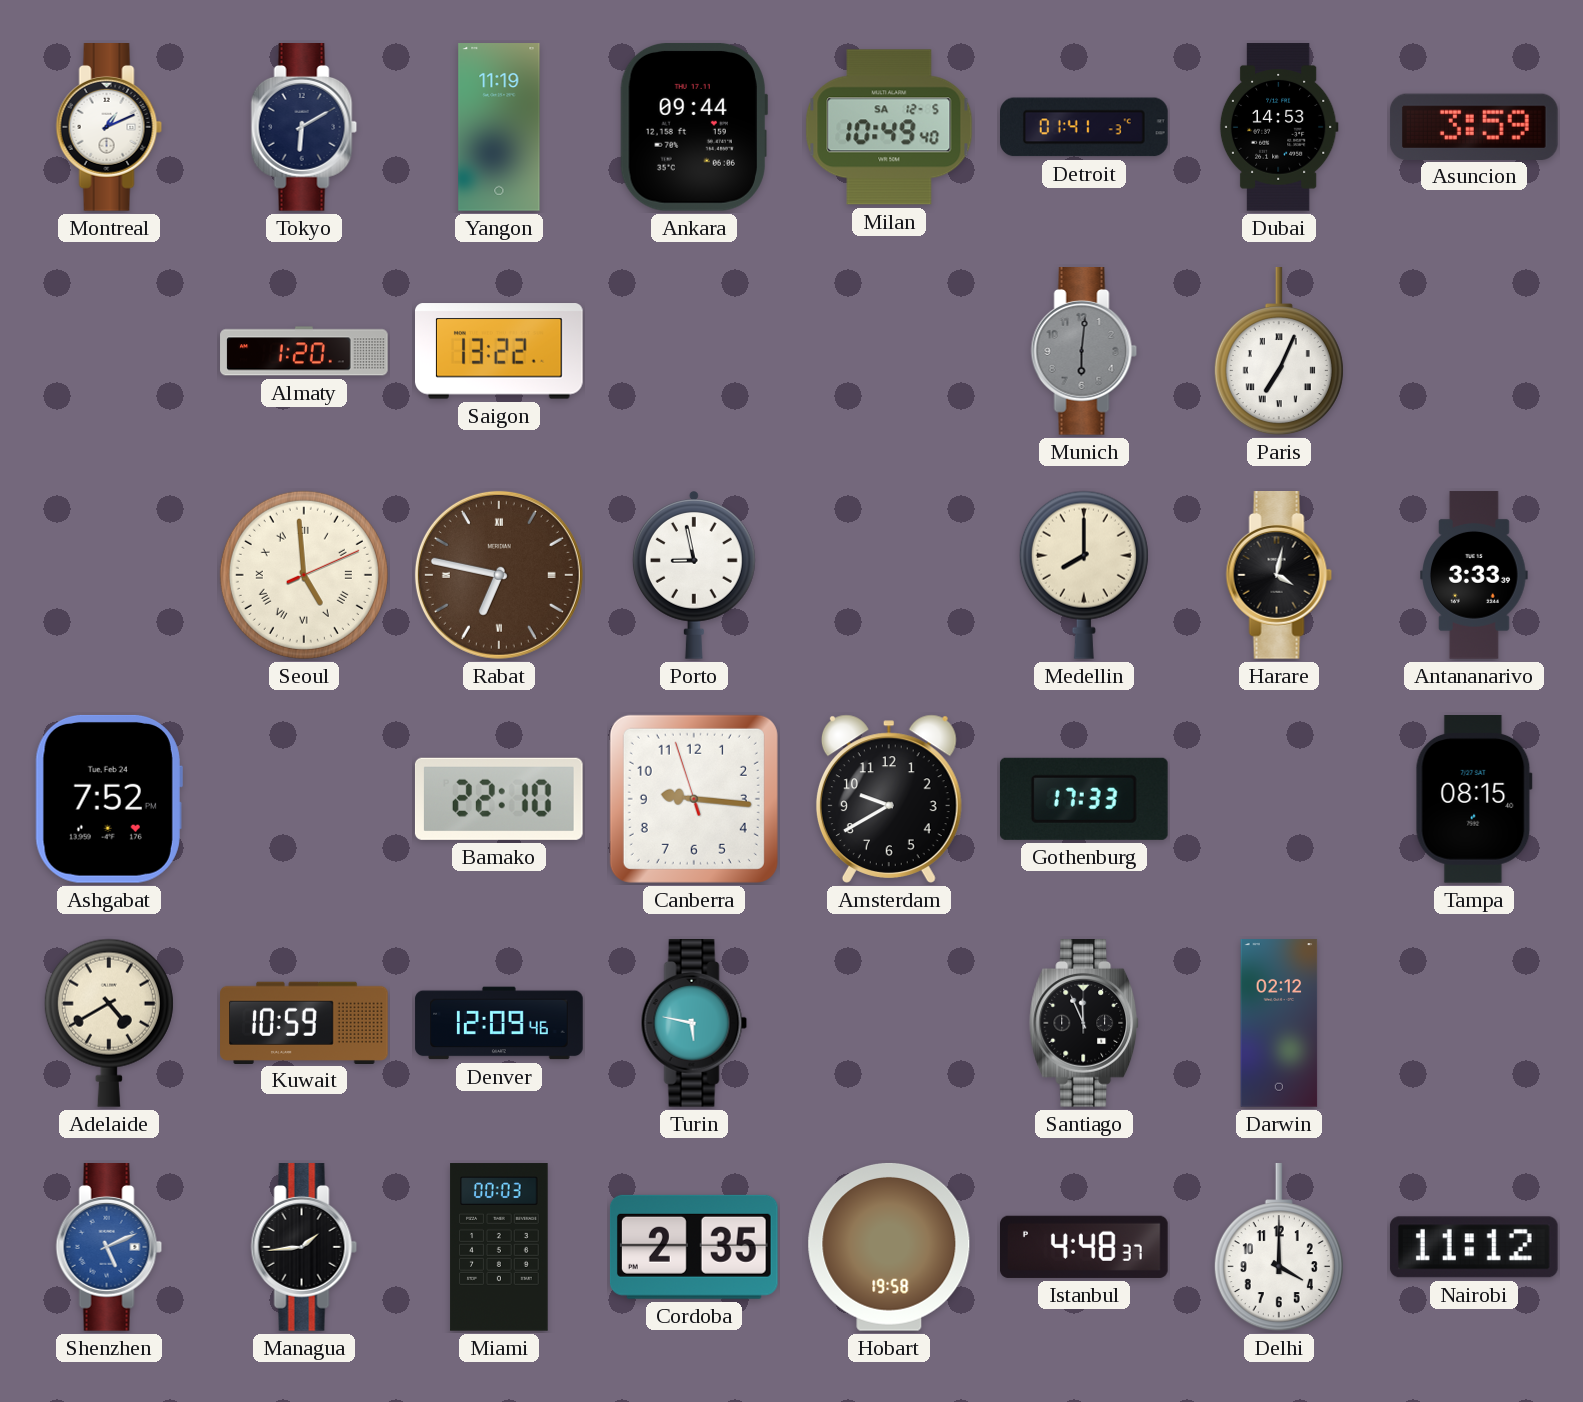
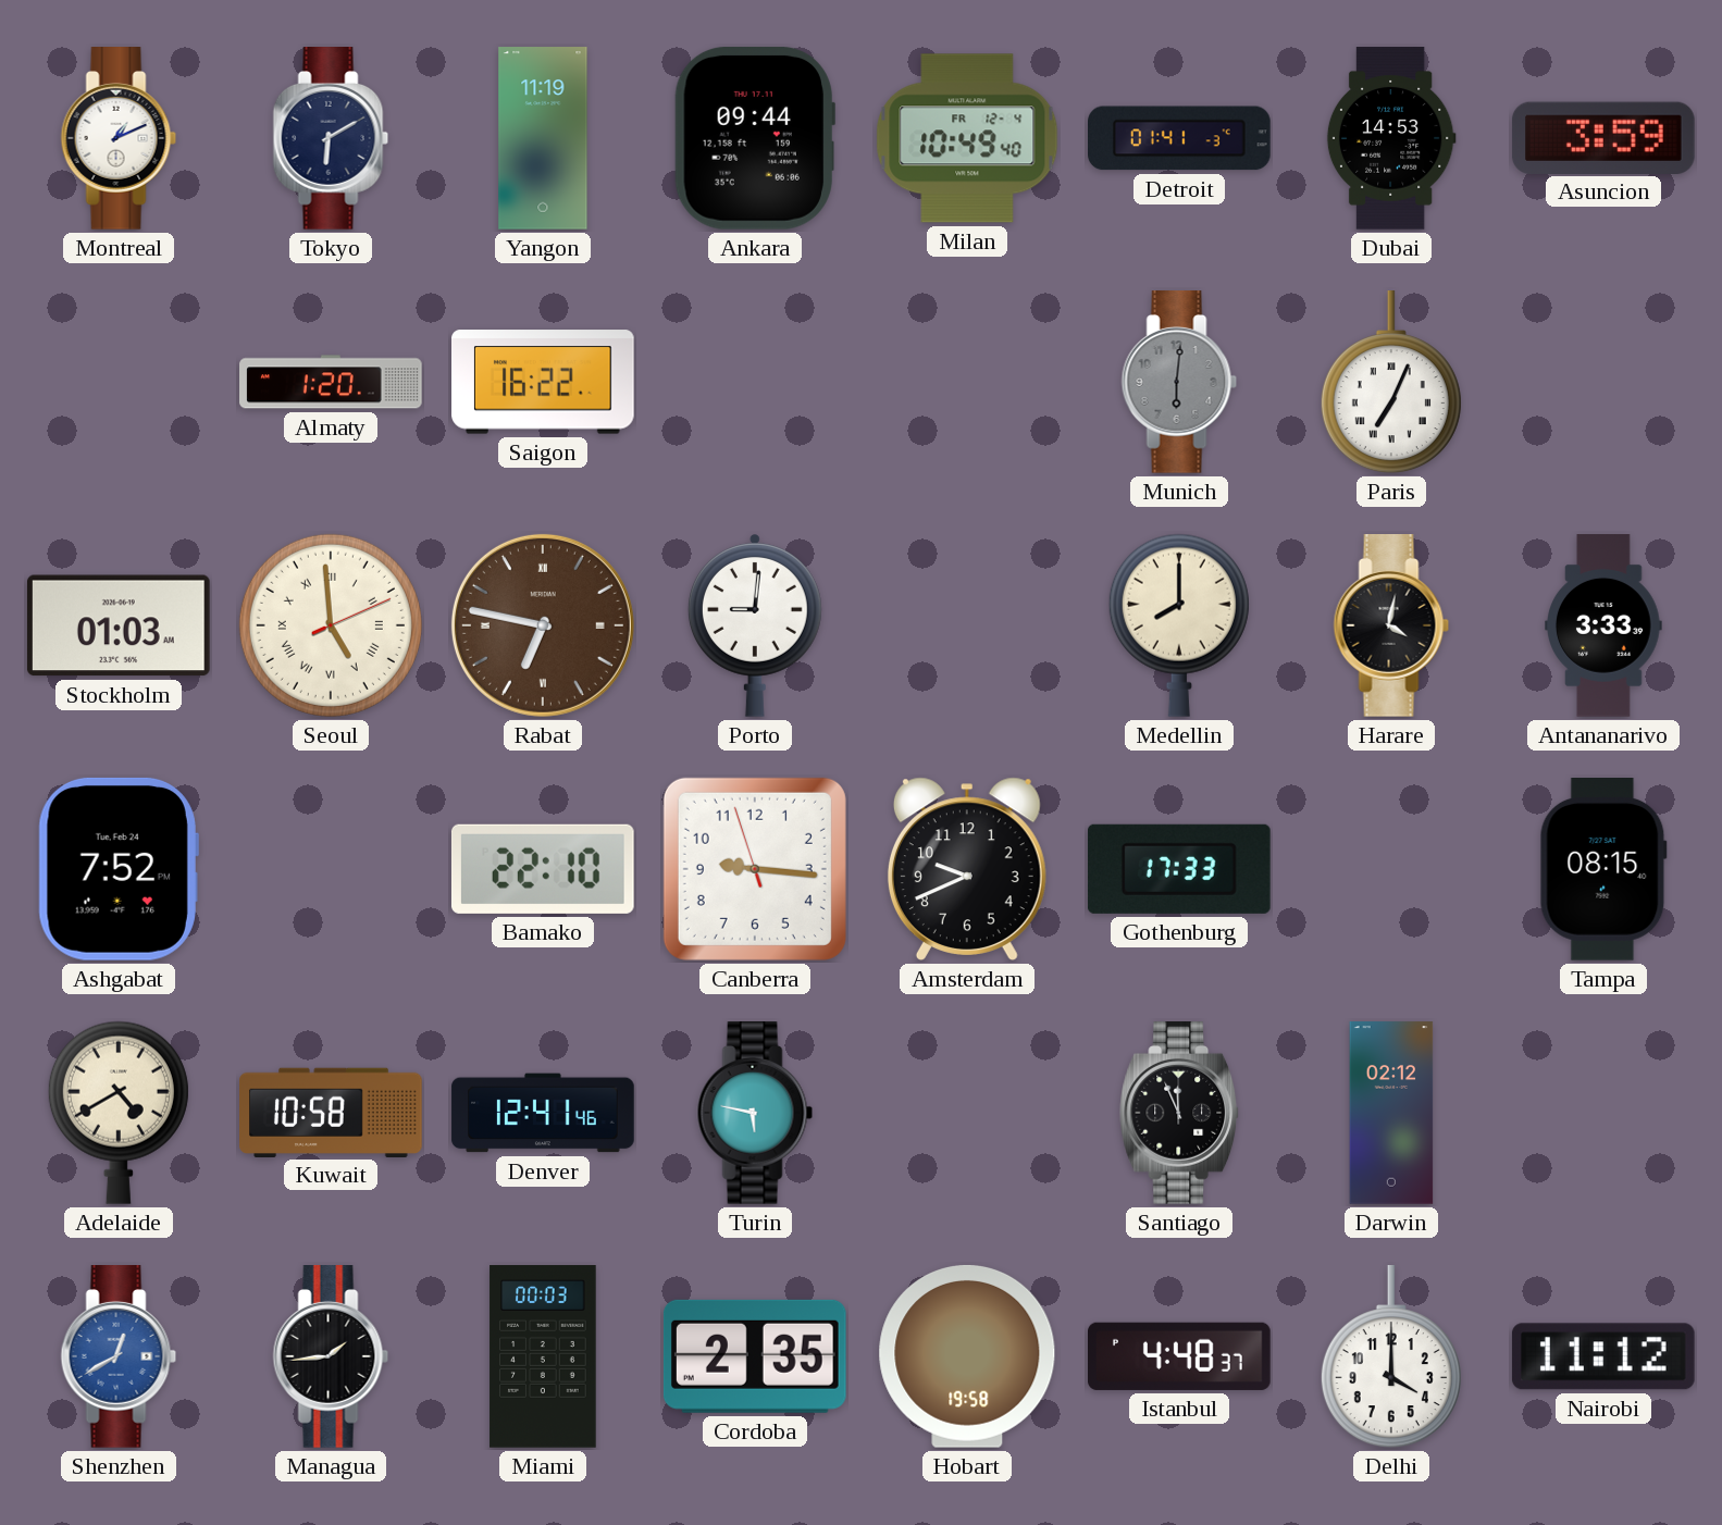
Milan date: SA 12-5 -> FR 12-4 (967, 138)
Saigon: 13:22 -> 16:22 (544, 382)
Stockholm: none -> 01:03 (119, 625)
Porto: 8:58 -> 9:01 (755, 625)
Amsterdam: 9:40 -> 9:41 (967, 869)
Kuwait: 10:59 -> 10:58 (331, 1112)
Denver: 12:09 -> 12:41 (543, 1113)
Shenzhen: 5:11 -> 12:40 (119, 1357)
